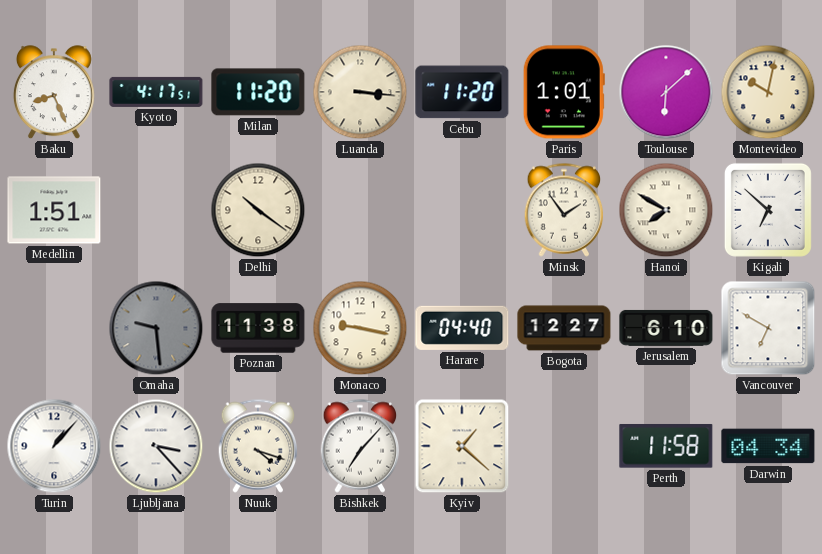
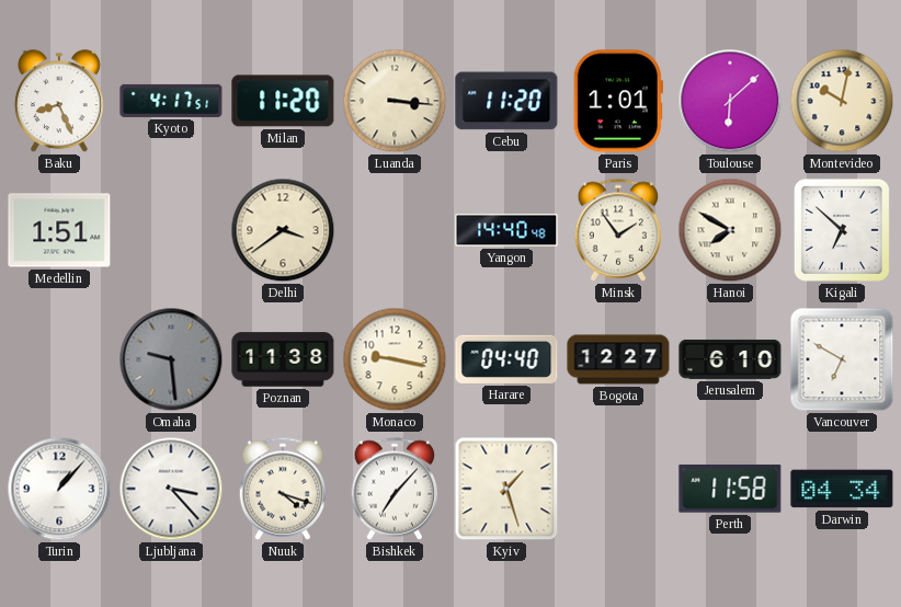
Delhi: 10:21 -> 3:39 (283, 230)
Yangon: none -> 14:40 (506, 230)
Kyiv: 1:22 -> 1:27 (506, 489)
